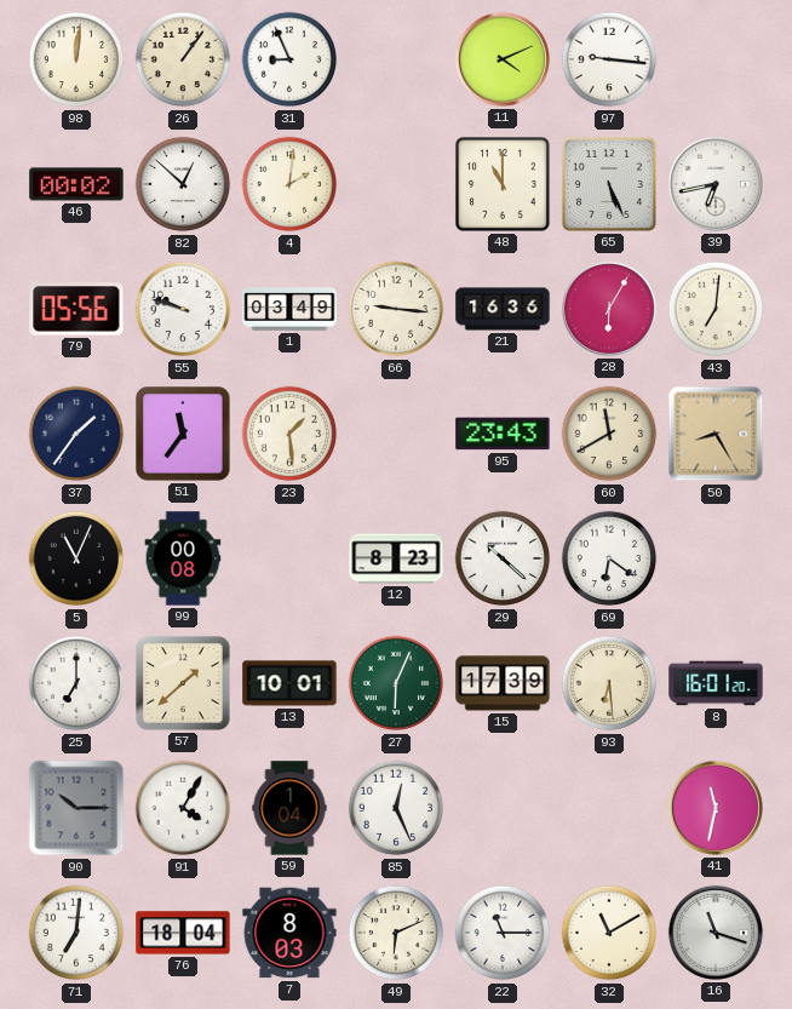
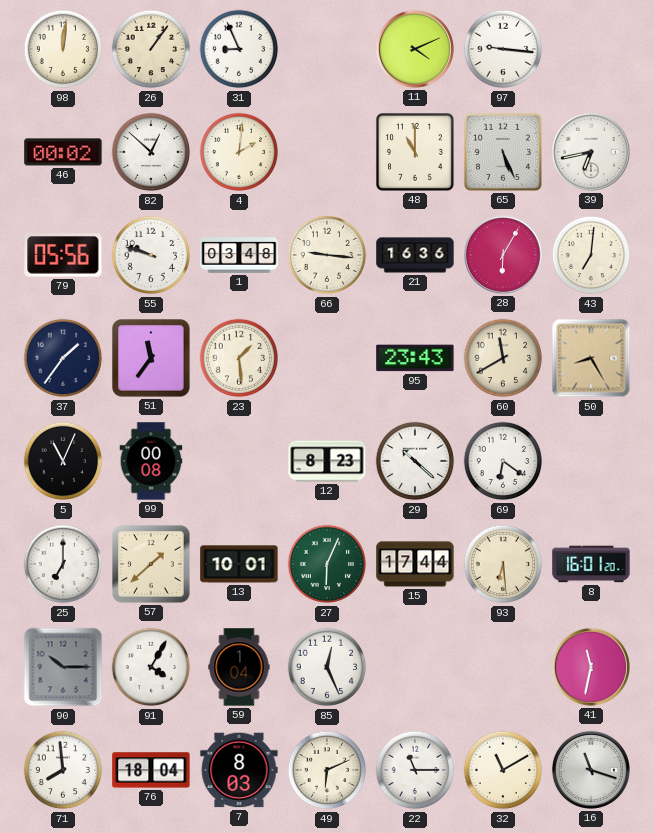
1: 03:49 -> 03:48 (239, 256)
15: 17:39 -> 17:44 (415, 564)
71: 7:01 -> 7:59 (63, 770)
